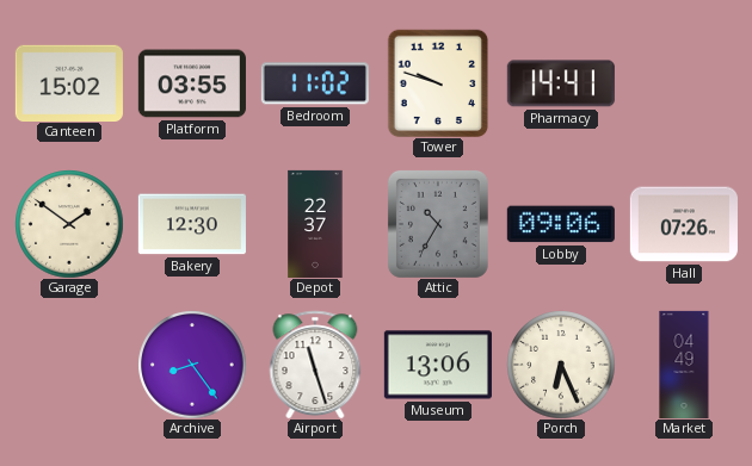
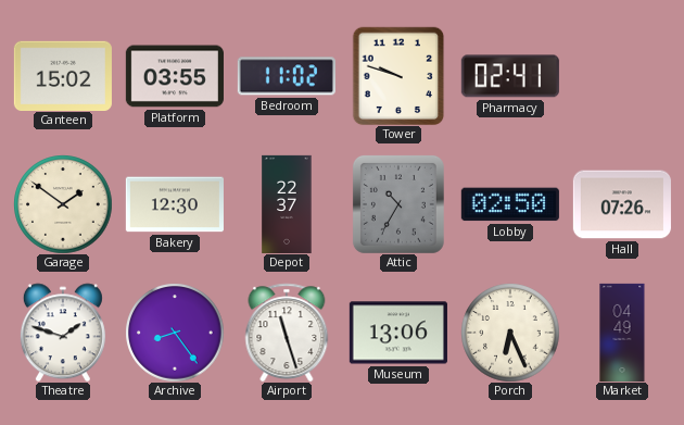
Pharmacy: 14:41 -> 02:41 (510, 76)
Lobby: 09:06 -> 02:50 (510, 204)
Theatre: none -> 1:48 (63, 333)
